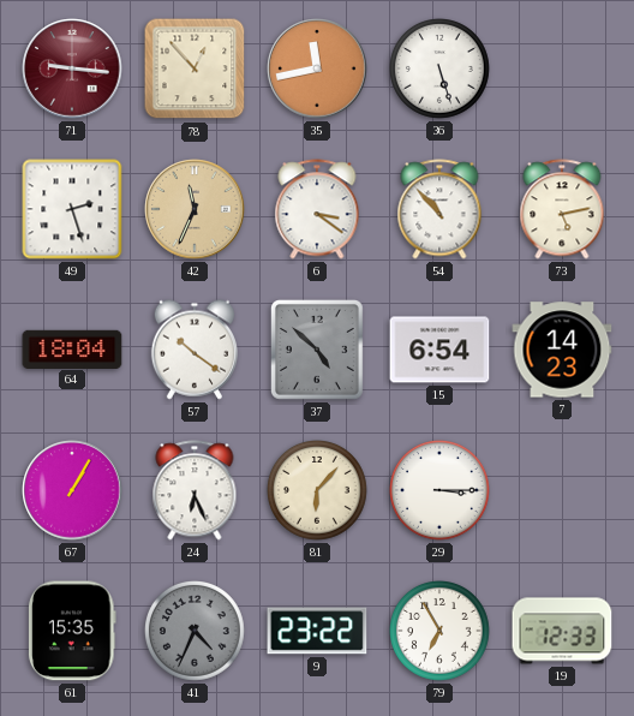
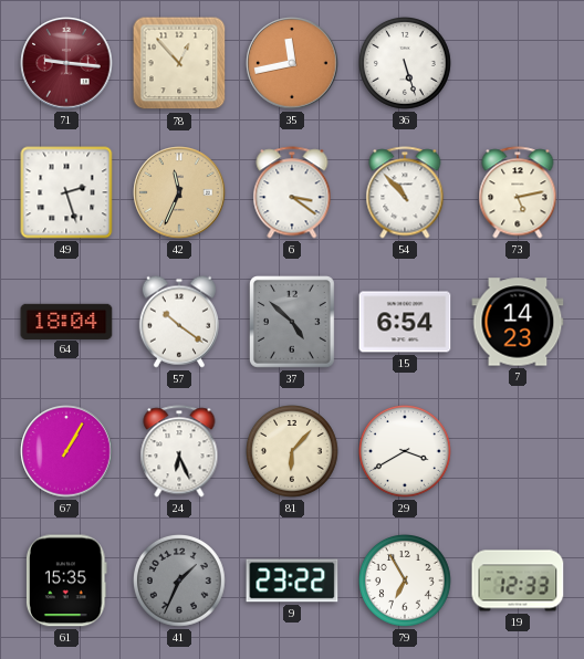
29: 3:15 -> 3:40 (406, 452)
41: 4:34 -> 1:34 (180, 582)
